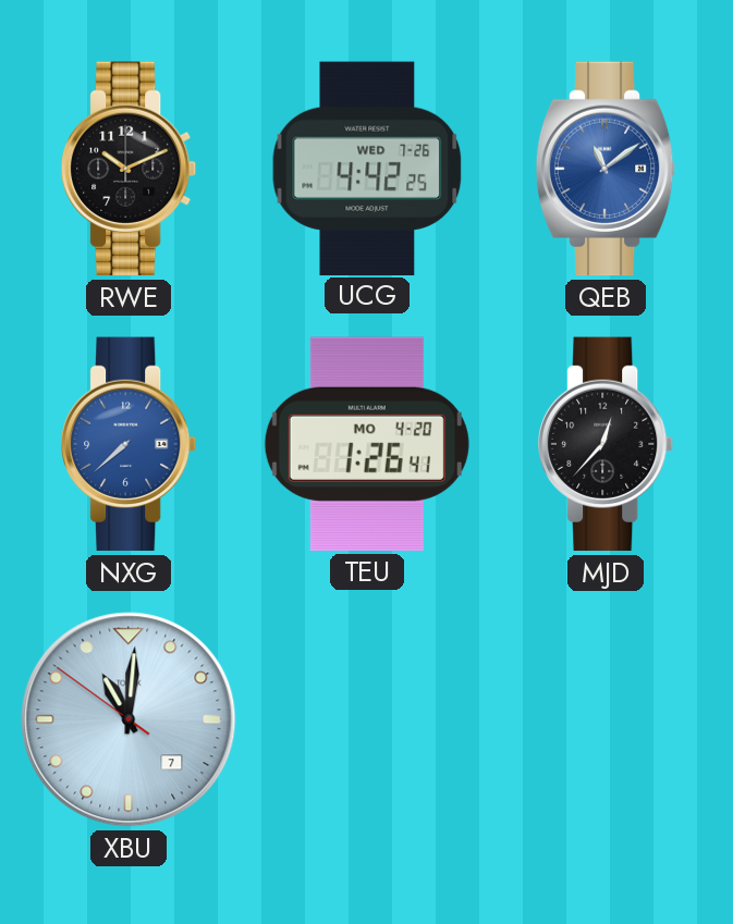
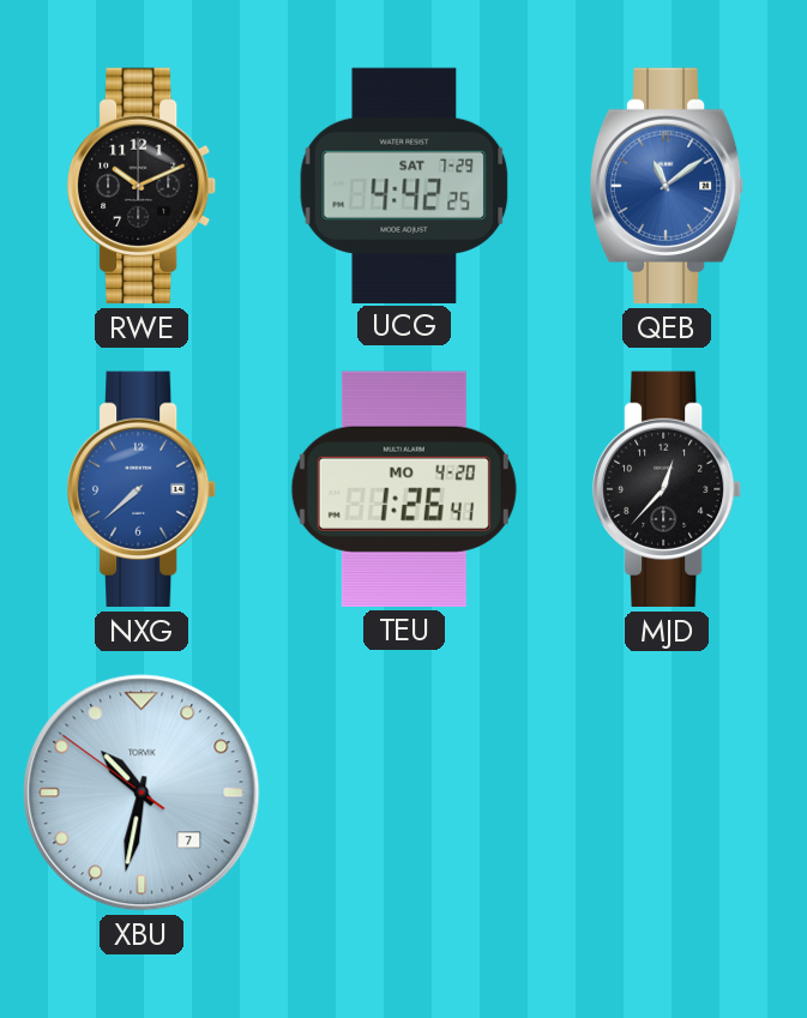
UCG date: WED 7-26 -> SAT 7-29 (404, 185)
XBU: 11:00 -> 10:31 (141, 793)
